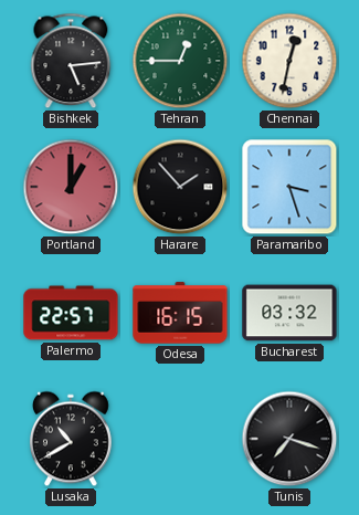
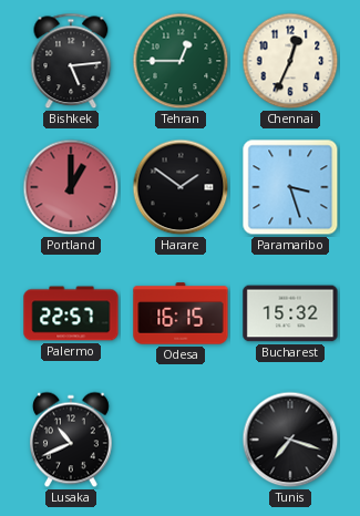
Chennai: 12:32 -> 12:34 (290, 61)
Harare: 1:53 -> 1:51 (181, 187)
Bucharest: 03:32 -> 15:32 (290, 313)
Lusaka: 10:40 -> 10:41 (72, 440)
